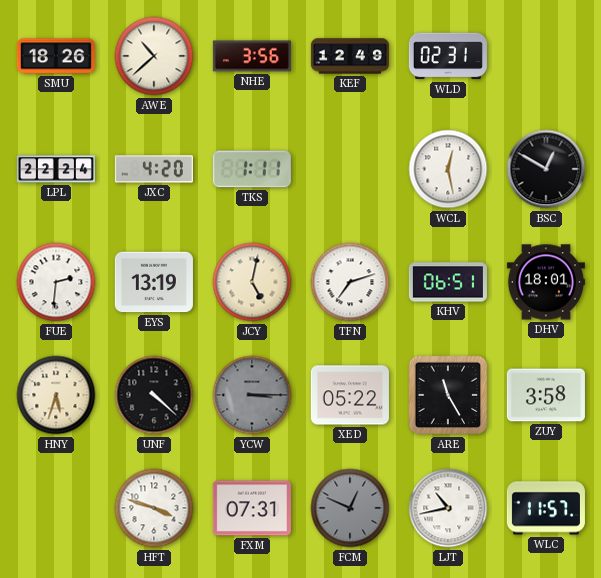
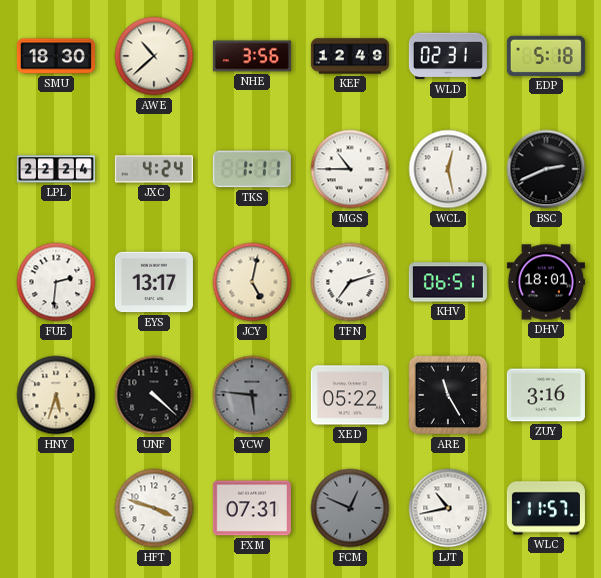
SMU: 18:26 -> 18:30 (56, 56)
EDP: none -> 5:18 (546, 56)
JXC: 4:20 -> 4:24 (154, 169)
MGS: none -> 10:45 (350, 169)
BSC: 12:50 -> 2:41 (546, 169)
EYS: 13:19 -> 13:17 (154, 282)
YCW: 3:15 -> 5:46 (252, 395)
ZUY: 3:58 -> 3:16 (546, 395)
